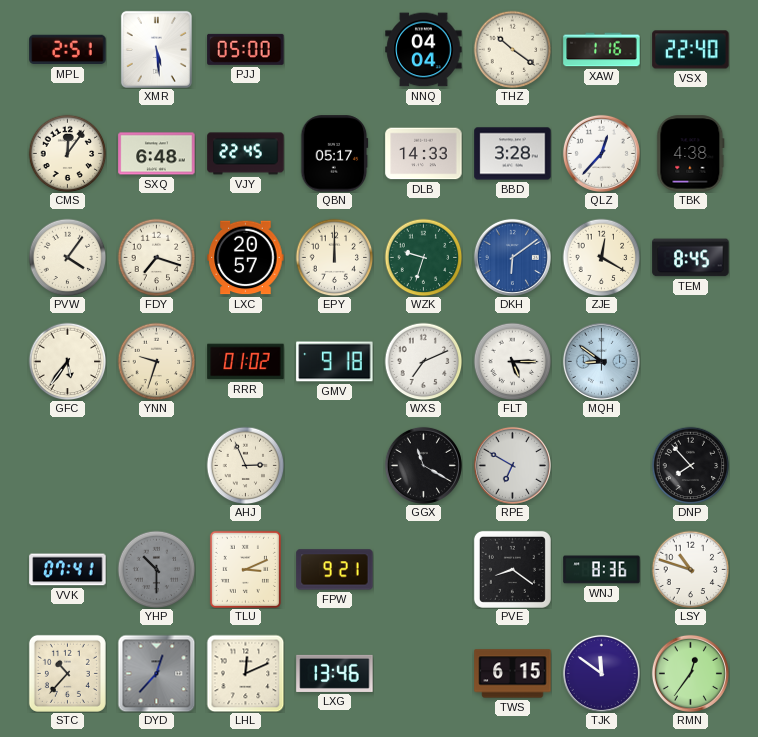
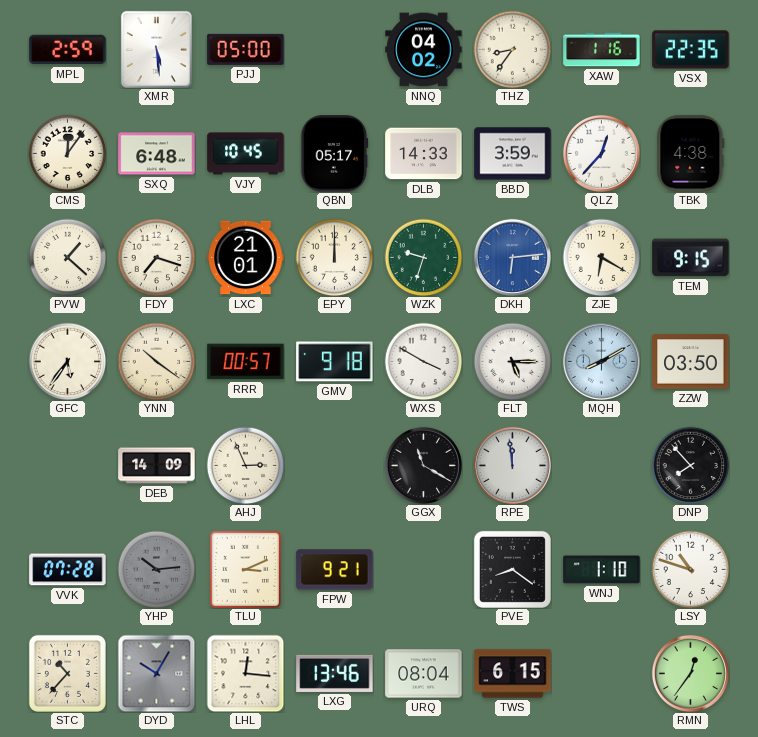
MPL: 2:51 -> 2:59 (68, 50)
NNQ: 04:04 -> 04:02 (424, 50)
THZ: 10:21 -> 8:36 (512, 49)
VSX: 22:40 -> 22:35 (691, 50)
VJY: 22:45 -> 10:45 (246, 154)
BBD: 3:28 -> 3:59 (513, 154)
PVW: 4:06 -> 1:22 (67, 257)
LXC: 20:57 -> 21:01 (246, 258)
DKH: 6:09 -> 6:14 (512, 257)
ZJE: 12:20 -> 6:20 (601, 257)
TEM: 8:45 -> 9:15 (691, 258)
YNN: 9:33 -> 10:21 (156, 361)
RRR: 01:02 -> 00:57 (246, 362)
WXS: 7:11 -> 3:50 (423, 361)
MQH: 8:51 -> 8:10 (601, 361)
ZZW: none -> 03:50 (691, 362)
DEB: none -> 14:09 (157, 466)
RPE: 6:50 -> 11:59 (512, 465)
VVK: 07:41 -> 07:28 (68, 570)
YHP: 10:30 -> 10:14 (156, 569)
WNJ: 8:36 -> 1:10 (602, 570)
DYD: 12:37 -> 10:05 (156, 673)
LHL: 12:11 -> 12:16 (245, 673)
URQ: none -> 08:04 (424, 674)
TJK: 11:51 -> none (601, 673)
